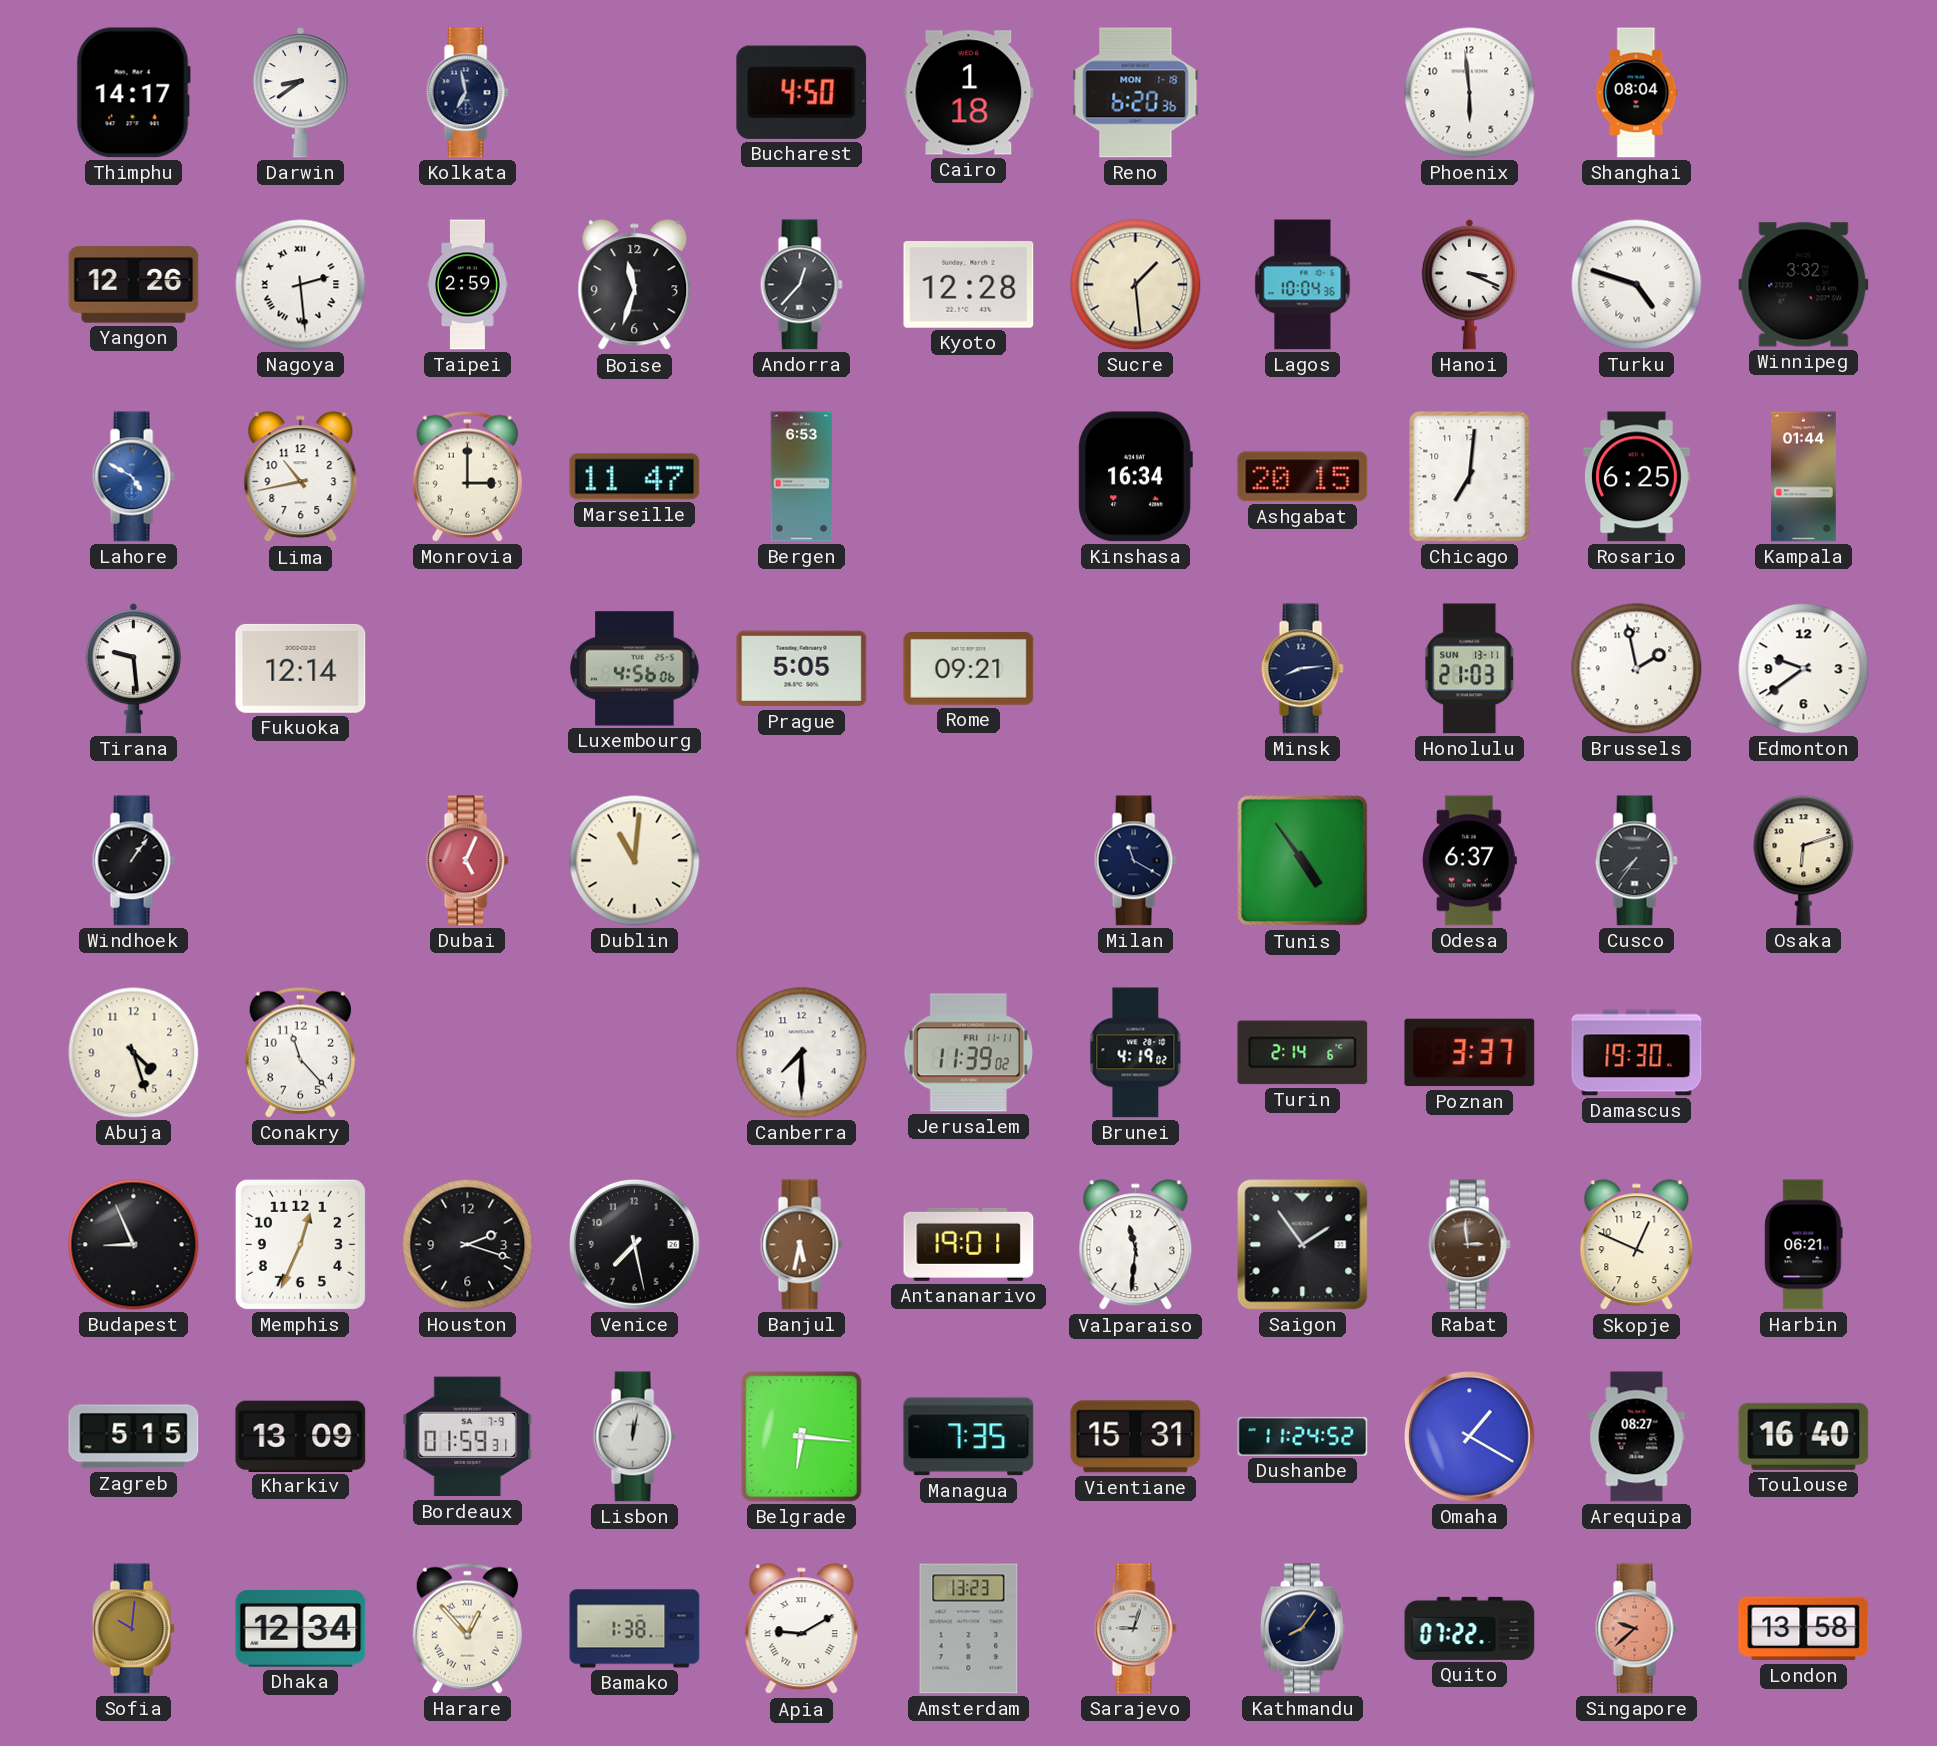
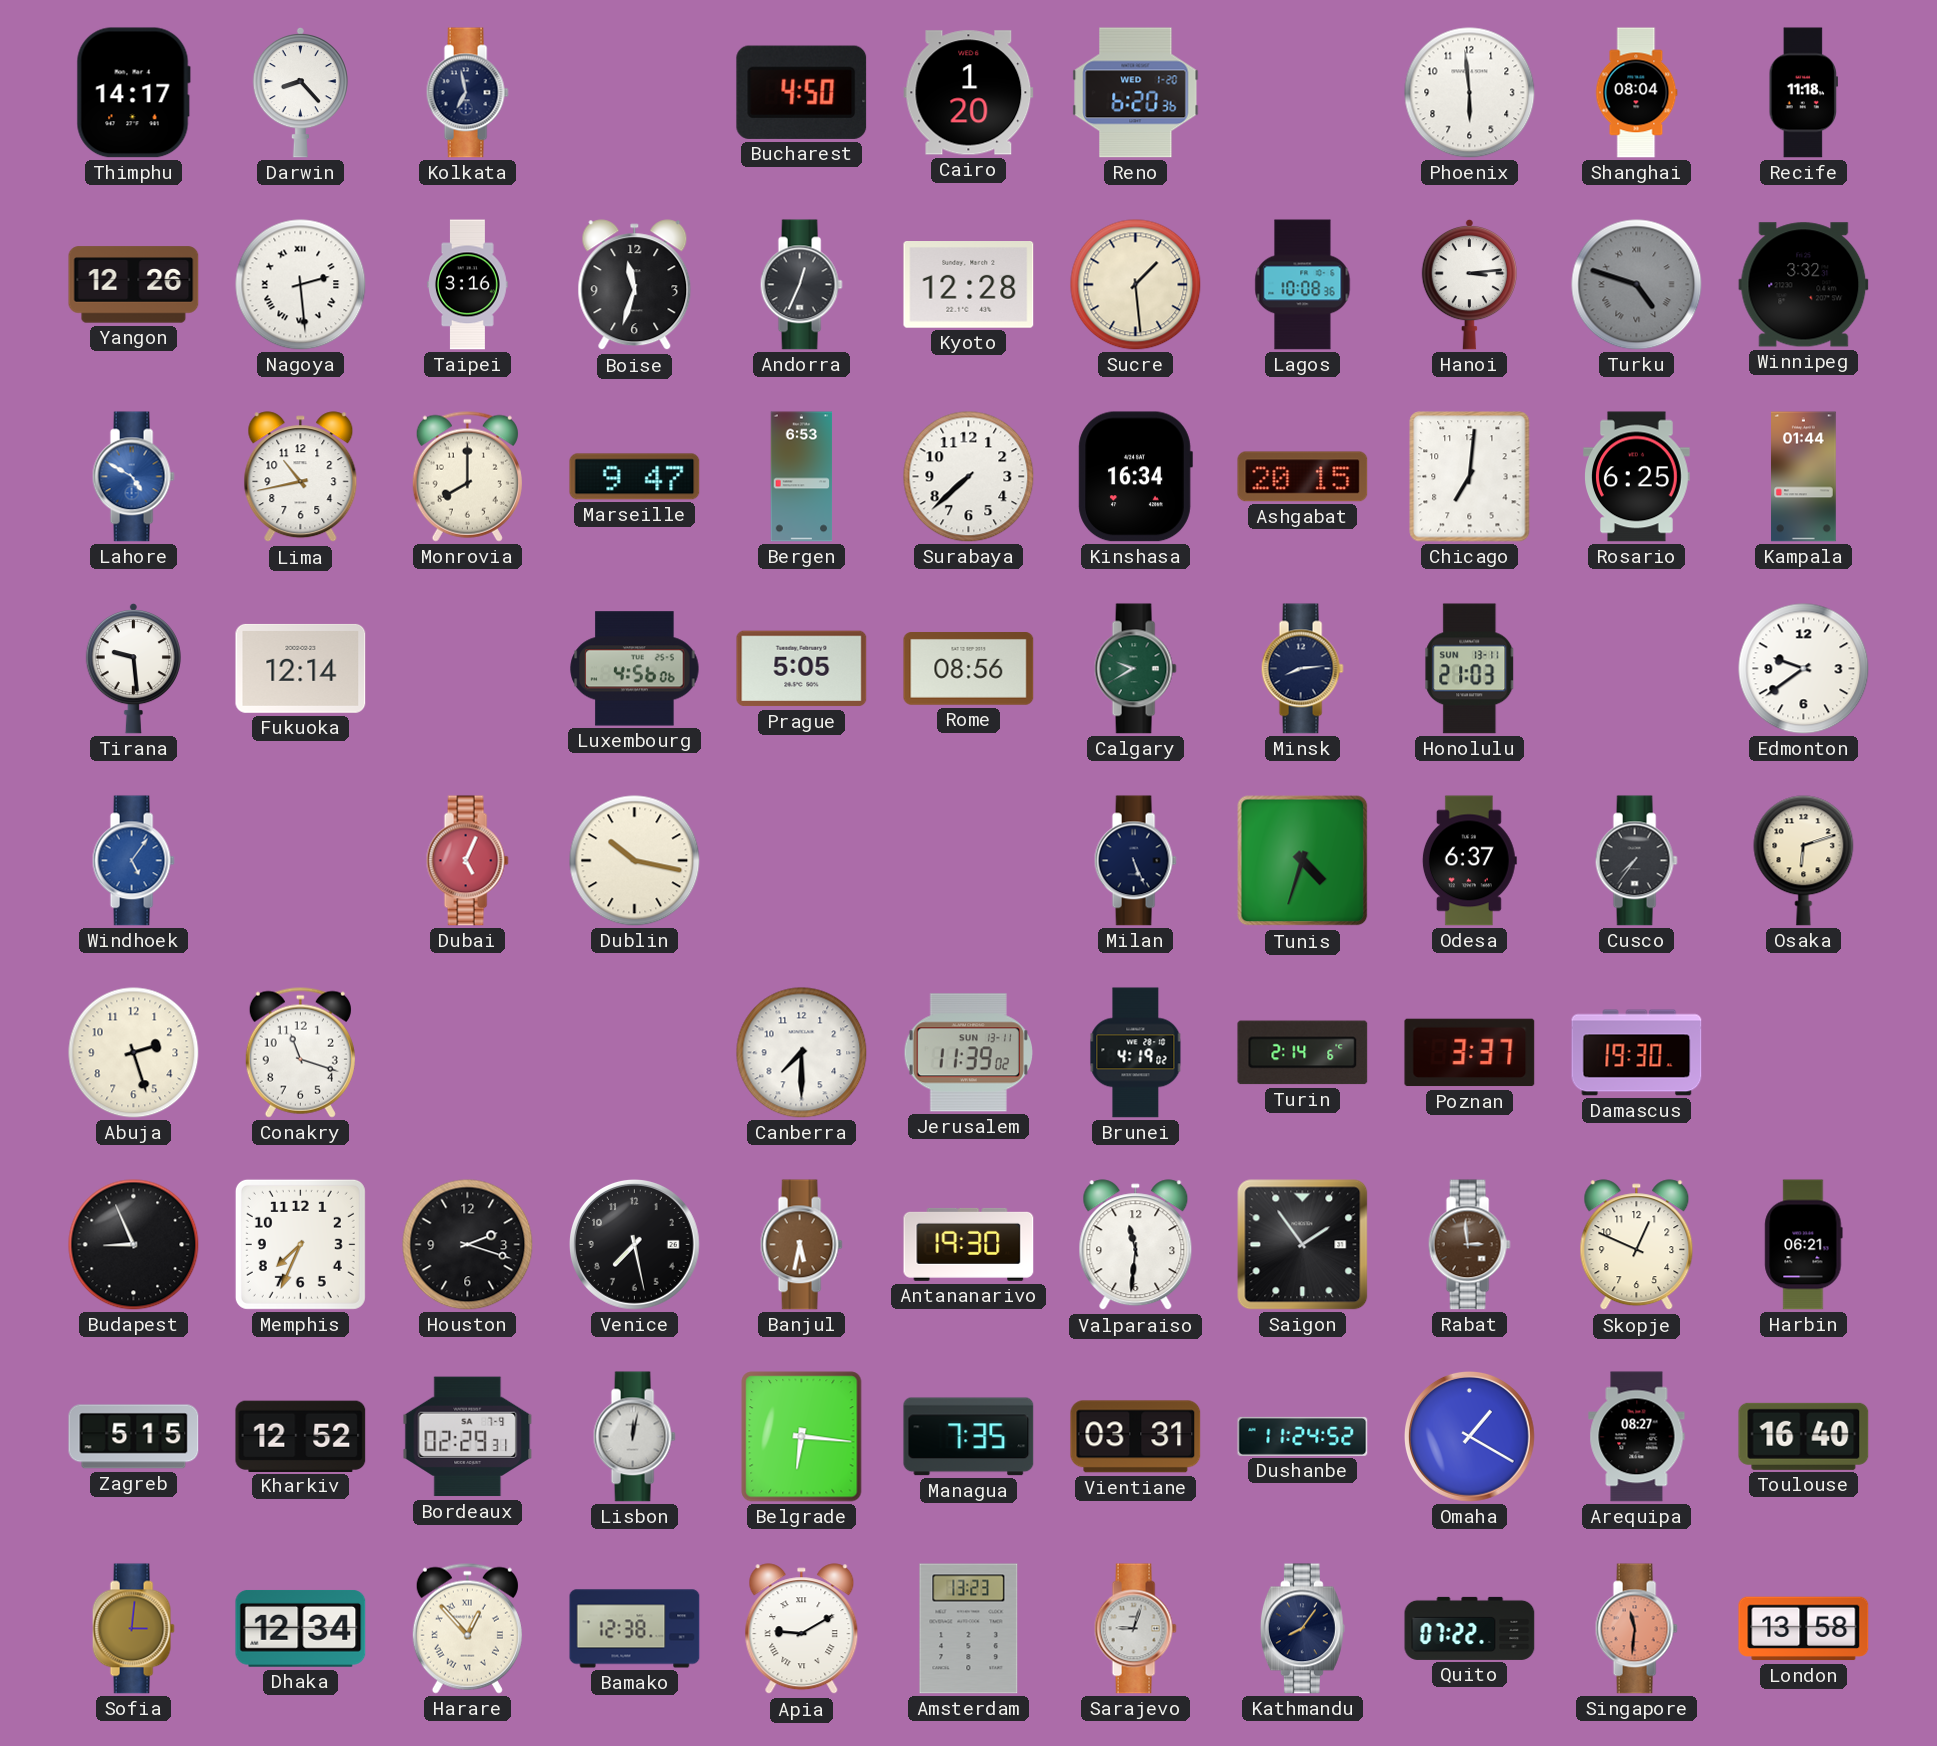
Darwin: 8:39 -> 8:23 (300, 92)
Cairo: 1:18 -> 1:20 (969, 93)
Reno date: MON 1-18 -> WED 1-20 (1136, 93)
Recife: none -> 11:18 (1803, 93)
Taipei: 2:59 -> 3:16 (468, 285)
Andorra: 12:37 -> 12:34 (801, 285)
Lagos: 10:04 -> 10:08 (1303, 285)
Hanoi: 3:19 -> 3:14 (1469, 284)
Turku dial: white -> grey (1637, 285)
Monrovia: 3:00 -> 8:00 (467, 476)
Marseille: 11:47 -> 9:47 (635, 477)
Surabaya: none -> 7:38 (969, 477)
Rome: 09:21 -> 08:56 (969, 669)
Calgary: none -> 9:40 (1135, 669)
Brussels: 1:58 -> none (1637, 669)
Windhoek: 1:06 -> 5:06 (133, 861)
Windhoek dial: black -> blue (133, 861)
Dublin: 11:01 -> 10:17 (635, 861)
Milan: 11:20 -> 5:26 (1135, 861)
Tunis: 4:54 -> 4:33 (1303, 861)
Abuja: 4:27 -> 2:27 (134, 1053)
Conakry: 11:23 -> 11:18 (300, 1052)
Jerusalem date: FRI 11-11 -> SUN 13-11 (968, 1053)
Memphis: 12:34 -> 7:34 (300, 1244)
Antananarivo: 19:01 -> 19:30 (969, 1244)
Kharkiv: 13:09 -> 12:52 (301, 1436)
Bordeaux: 01:59 -> 02:29 (468, 1437)
Vientiane: 15:31 -> 03:31 (1136, 1437)
Sofia: 10:01 -> 3:01 (133, 1629)
Bamako: 1:38 -> 12:38 (635, 1629)
Singapore: 9:38 -> 11:31 (1636, 1629)
